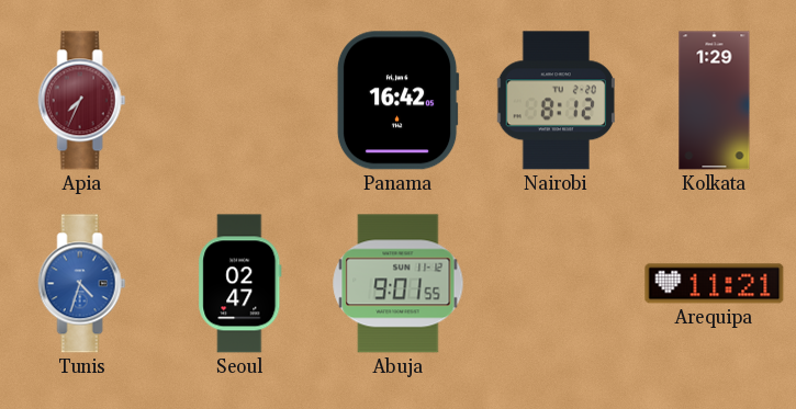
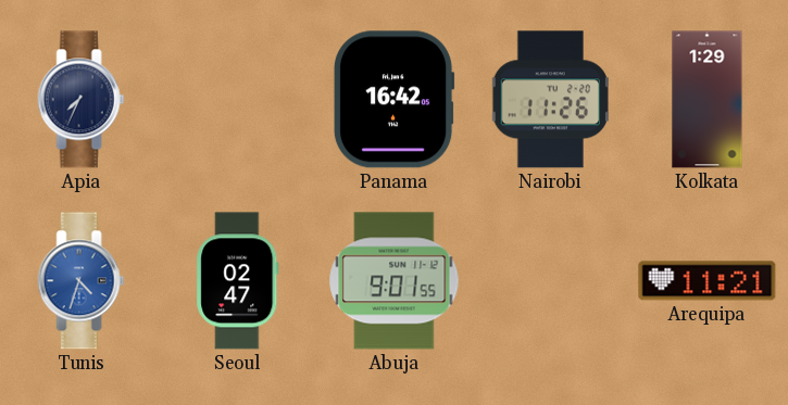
Apia dial: burgundy -> navy (82, 100)
Nairobi: 8:12 -> 11:26 (550, 100)
